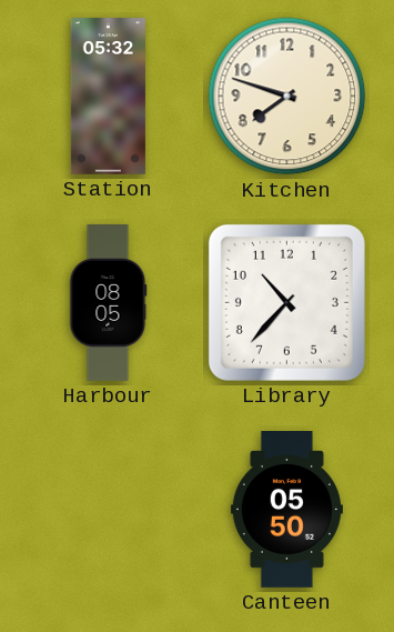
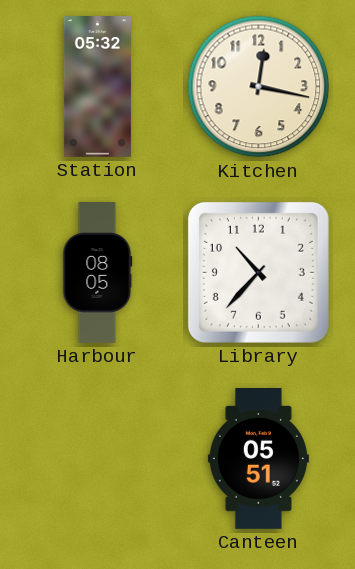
Kitchen: 7:48 -> 12:17 (259, 87)
Canteen: 05:50 -> 05:51 (258, 459)
